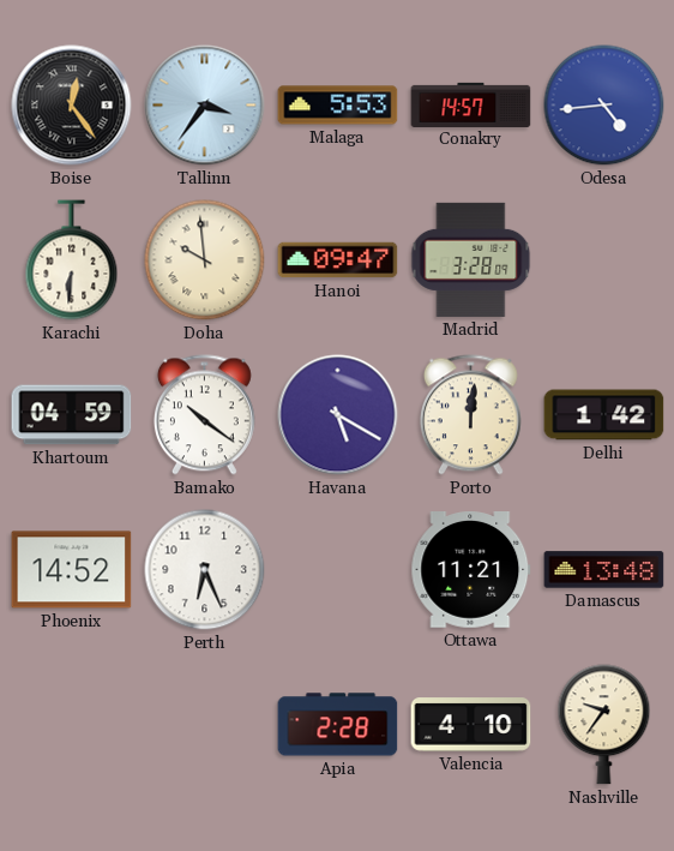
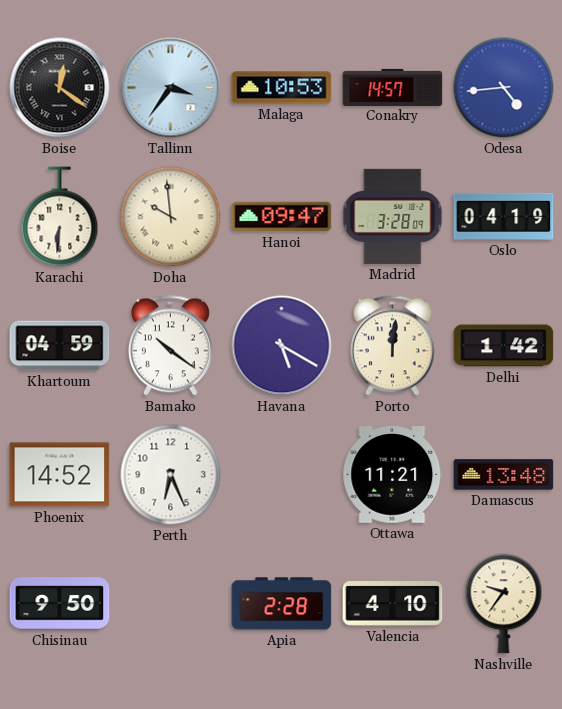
Boise: 12:24 -> 12:21 (60, 88)
Malaga: 5:53 -> 10:53 (282, 88)
Oslo: none -> 04:19 (504, 216)
Chisinau: none -> 9:50 (60, 604)
